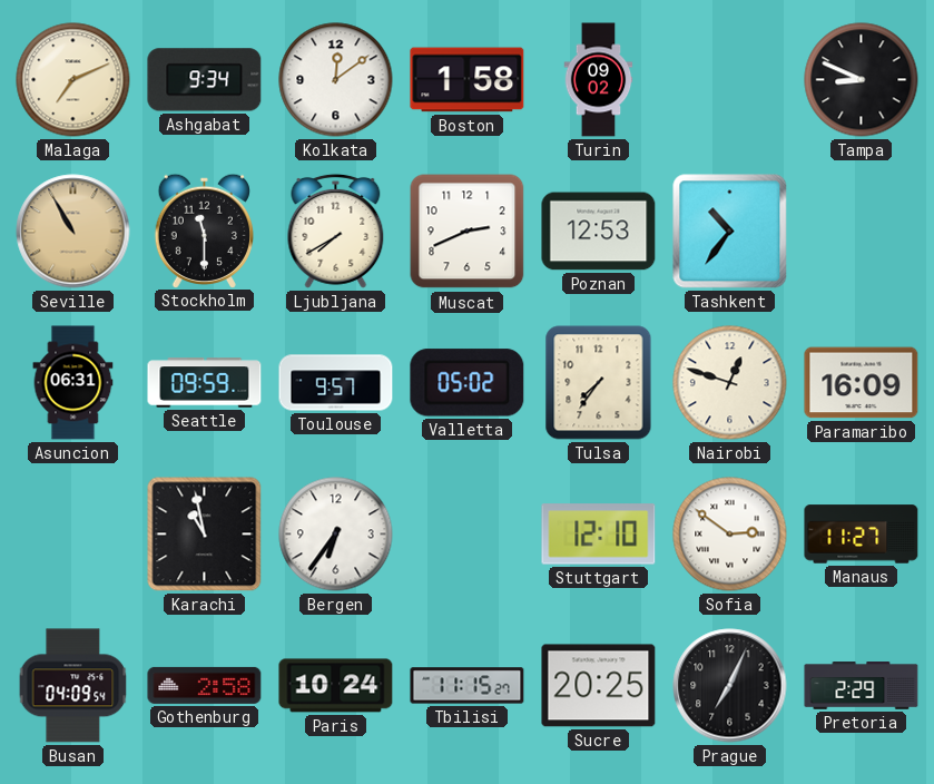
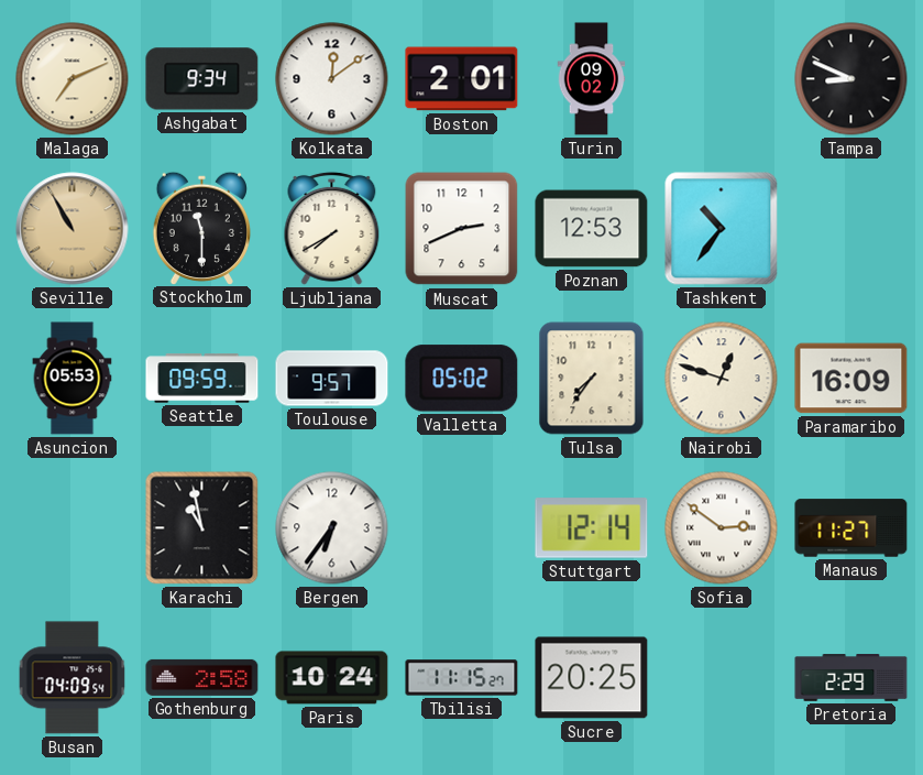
Boston: 1:58 -> 2:01 (462, 79)
Asuncion: 06:31 -> 05:53 (73, 379)
Stuttgart: 12:10 -> 12:14 (592, 528)
Prague: 7:04 -> none (730, 686)
